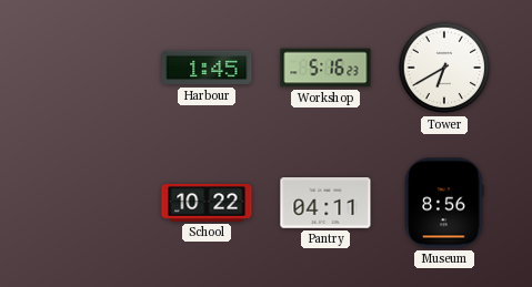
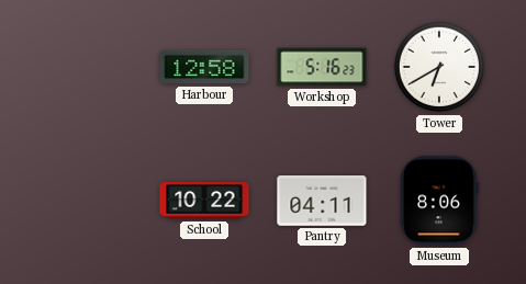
Harbour: 1:45 -> 12:58 (204, 67)
Museum: 8:56 -> 8:06 (439, 201)
